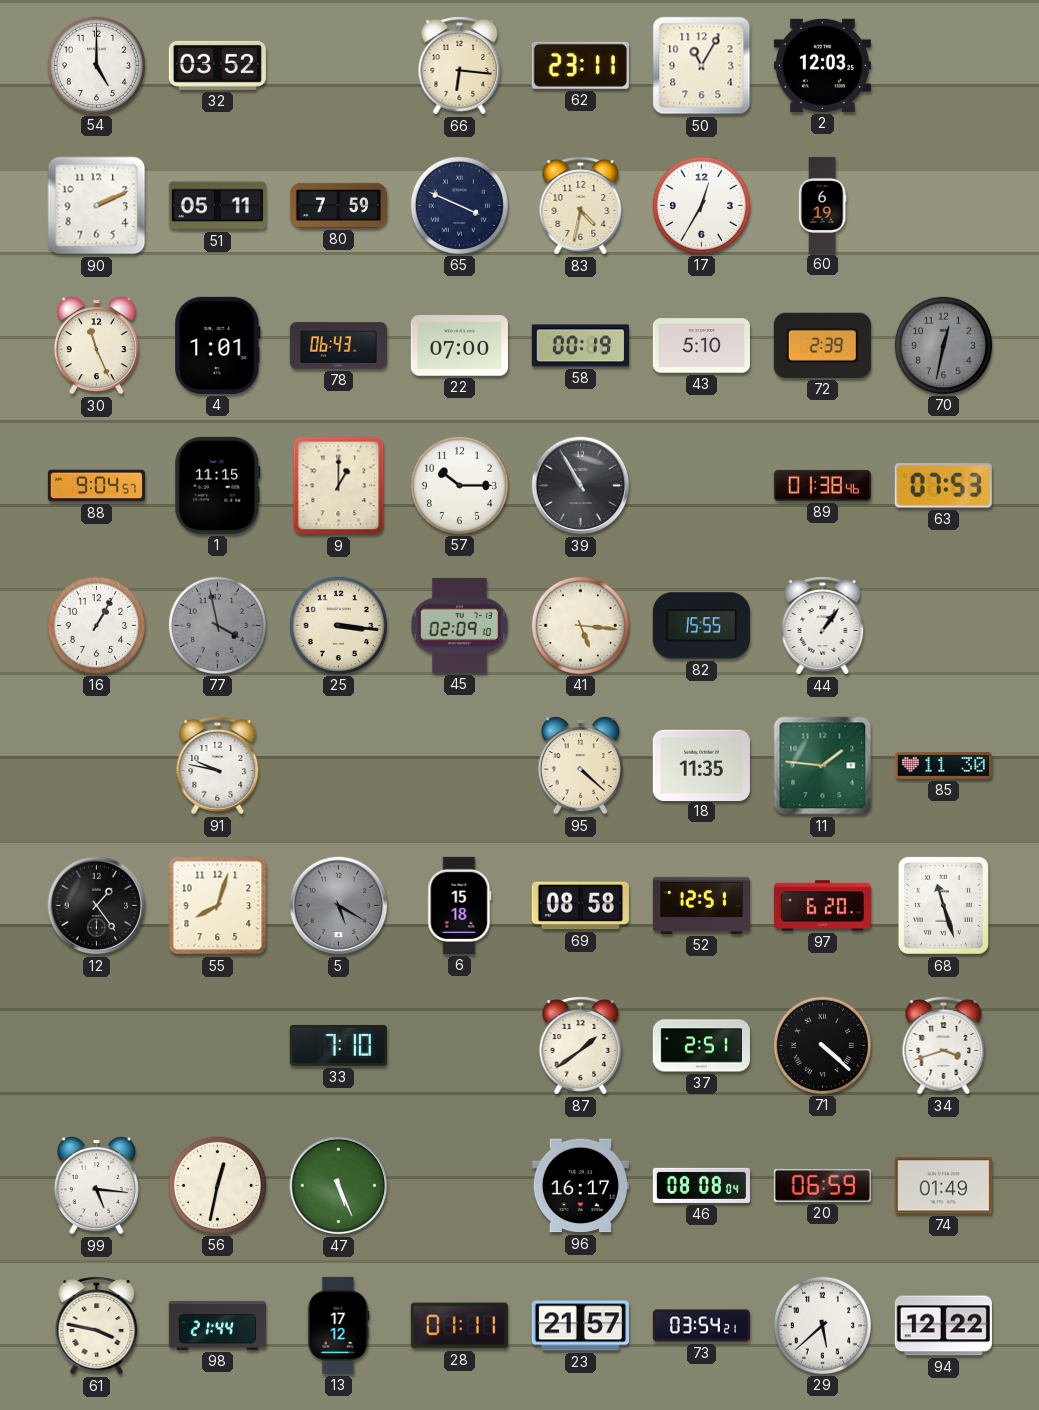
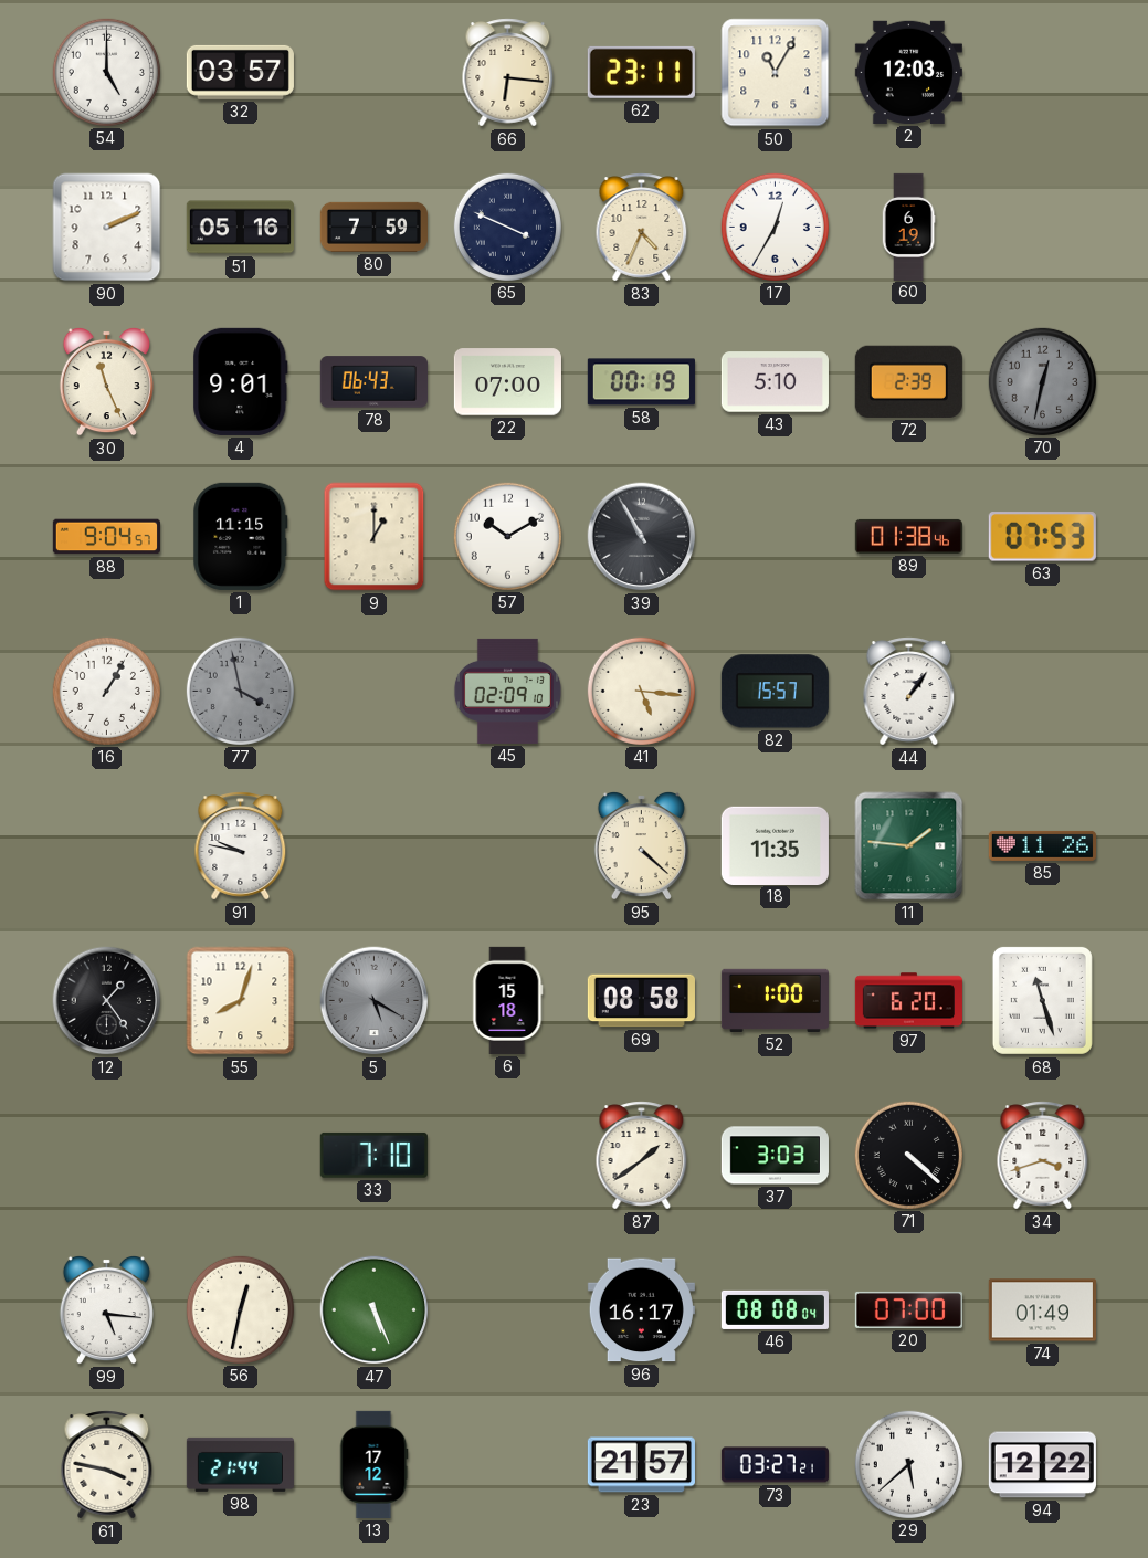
32: 03:52 -> 03:57 (240, 72)
51: 05:11 -> 05:16 (240, 228)
83: 4:32 -> 4:34 (642, 228)
4: 1:01 -> 9:01 (241, 381)
57: 10:15 -> 10:10 (507, 536)
25: 3:16 -> none (338, 625)
82: 15:55 -> 15:57 (775, 692)
85: 11:30 -> 11:26 (1042, 845)
52: 12:51 -> 1:00 (775, 1000)
37: 2:51 -> 3:03 (775, 1156)
20: 06:59 -> 07:00 (908, 1309)
28: 01:11 -> none (459, 1326)
73: 03:54 -> 03:27 (775, 1465)
